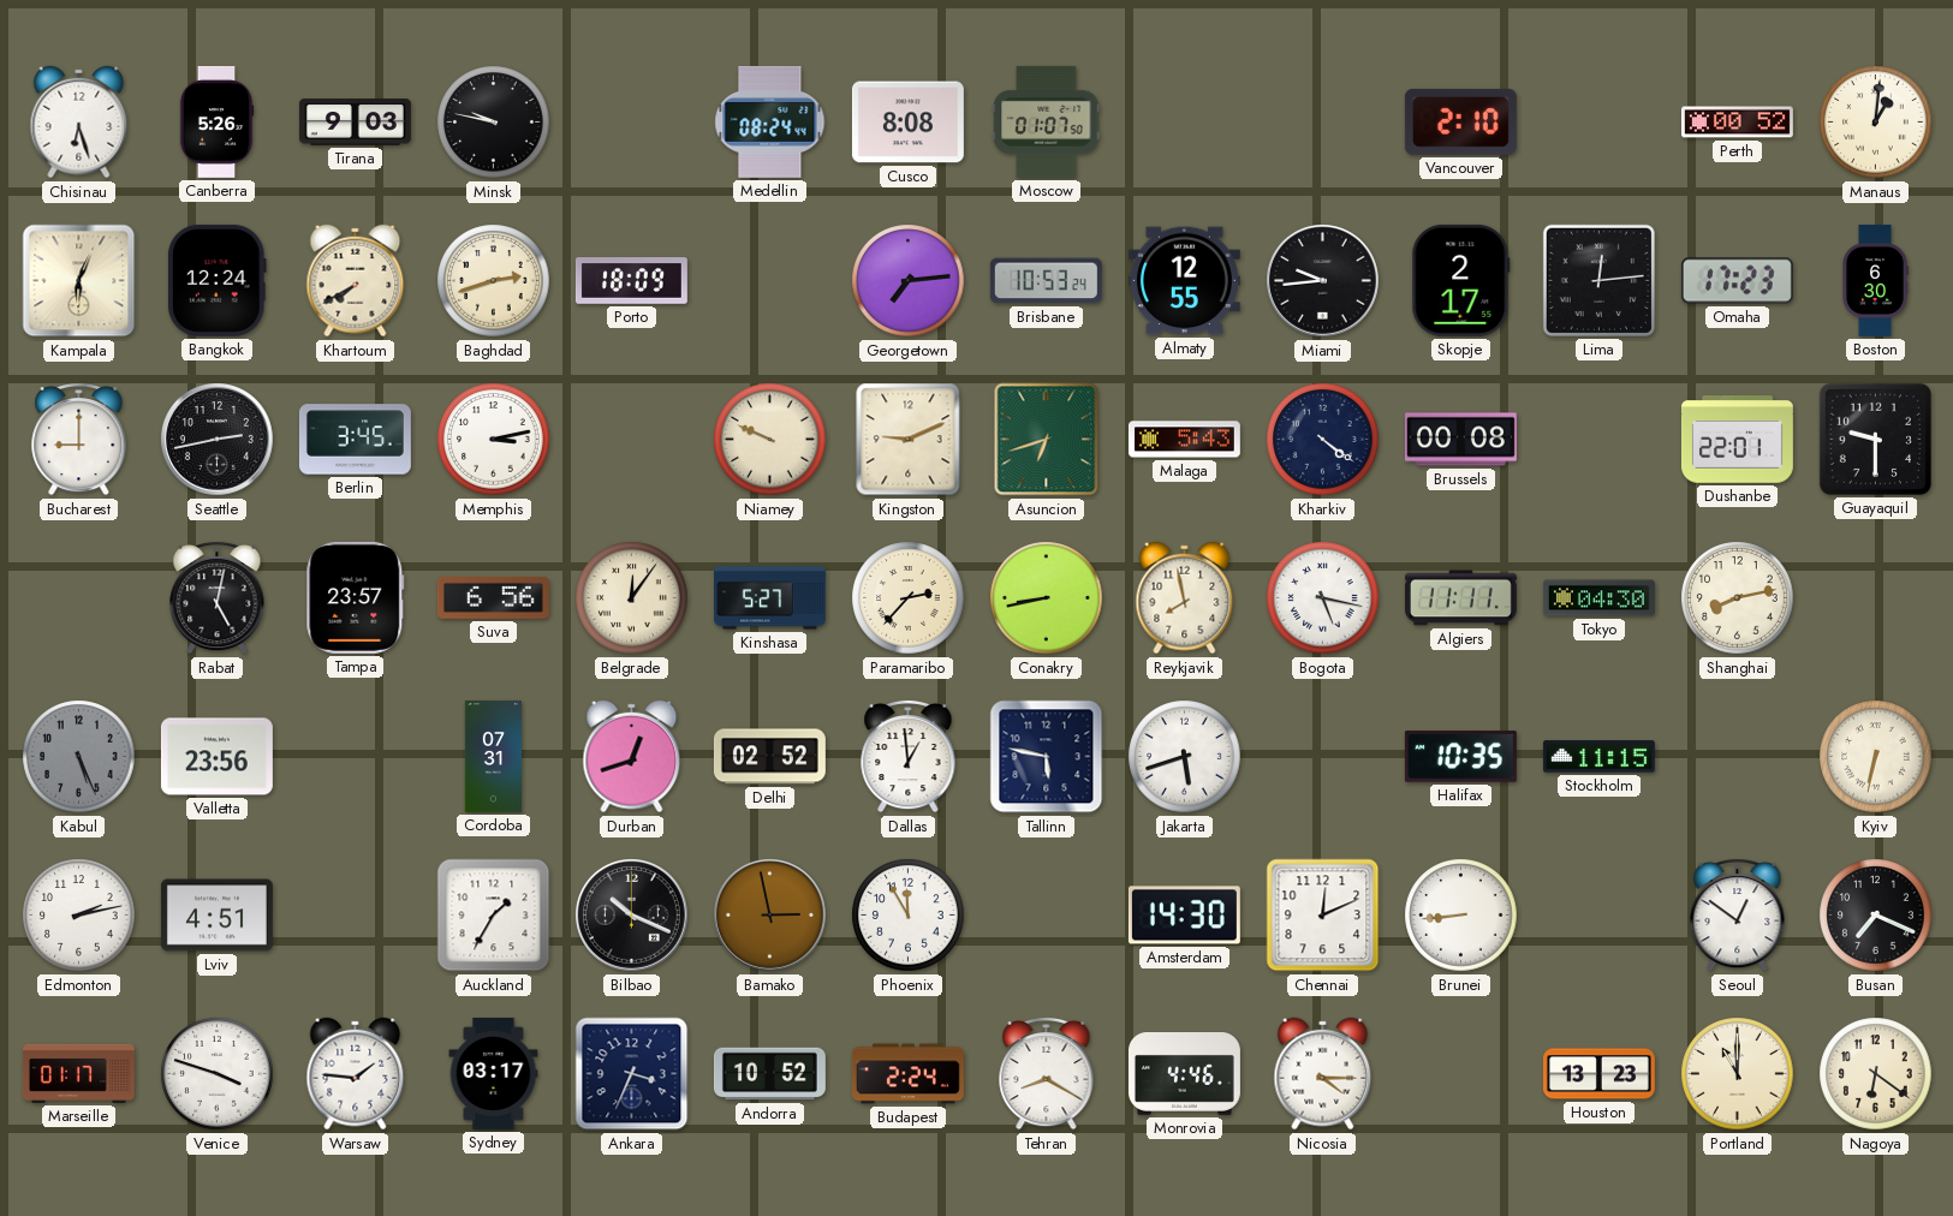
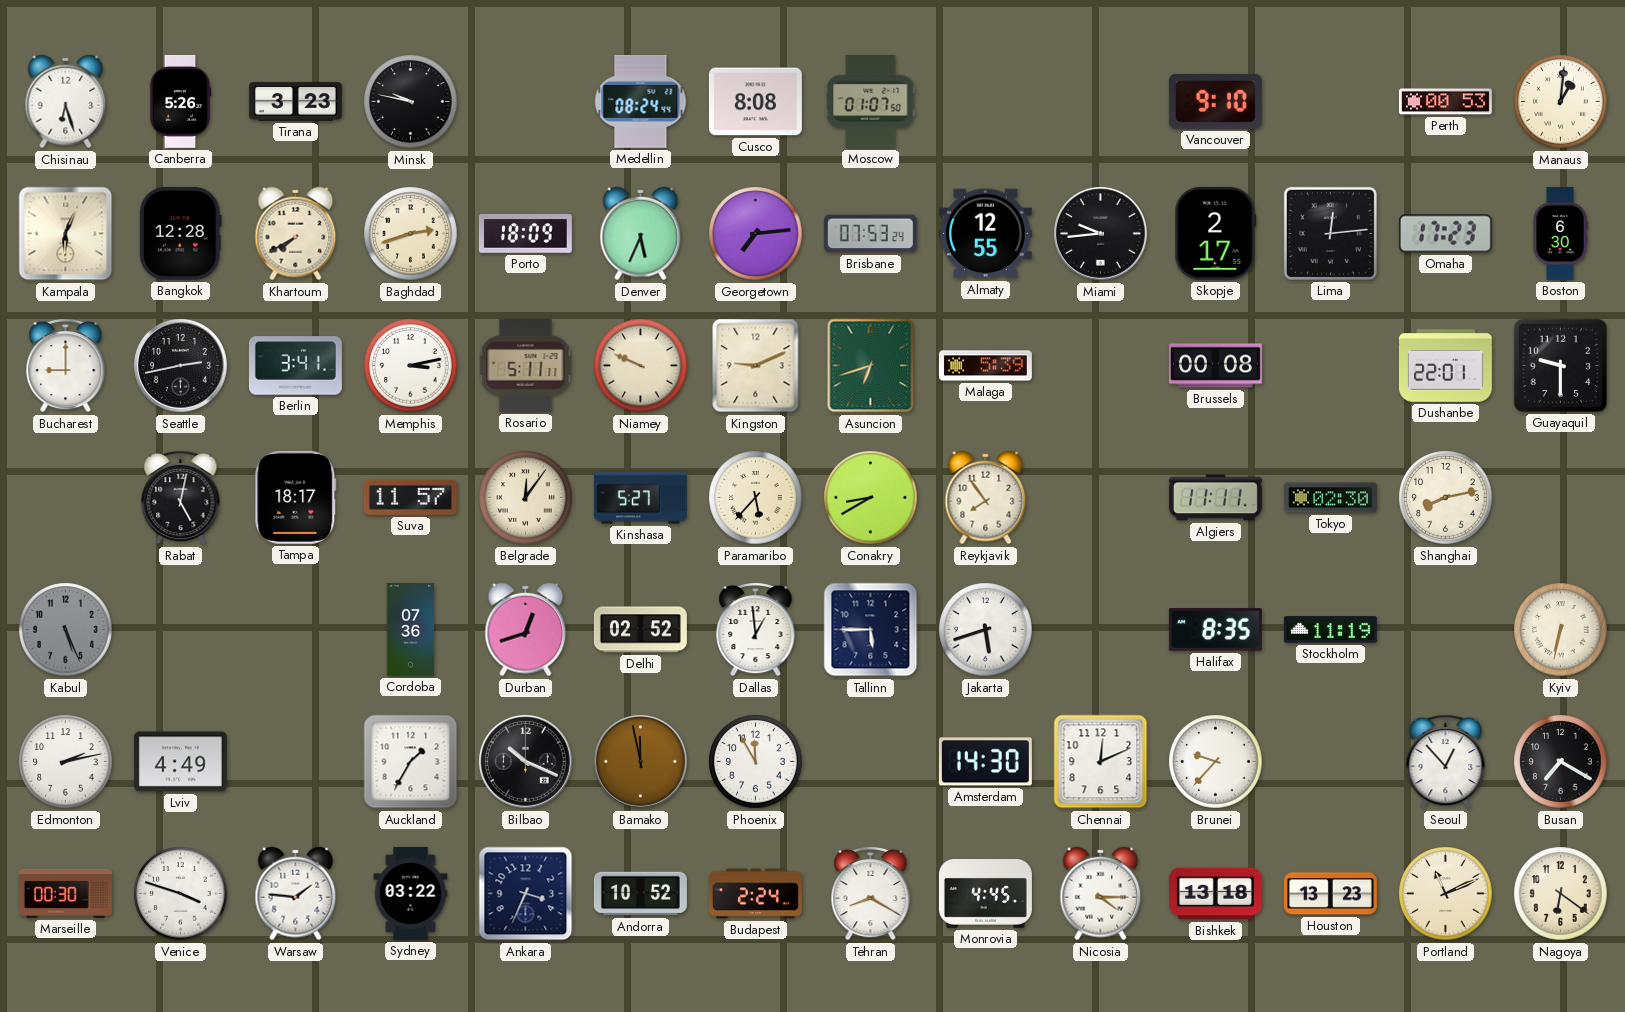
Tirana: 9:03 -> 3:23 (295, 102)
Vancouver: 2:10 -> 9:10 (1215, 101)
Perth: 00:52 -> 00:53 (1445, 102)
Bangkok: 12:24 -> 12:28 (180, 233)
Denver: none -> 5:34 (641, 234)
Brisbane: 10:53 -> 07:53 (870, 234)
Berlin: 3:45 -> 3:41 (295, 366)
Rosario: none -> 5:11 (526, 365)
Malaga: 5:43 -> 5:39 (985, 366)
Kharkiv: 4:21 -> none (1323, 440)
Tampa: 23:57 -> 18:17 (296, 497)
Suva: 6:56 -> 11:57 (410, 497)
Paramaribo: 2:37 -> 5:37 (756, 498)
Conakry: 8:43 -> 8:40 (871, 498)
Reykjavik: 7:58 -> 7:54 (986, 498)
Bogota: 5:17 -> none (1323, 598)
Tokyo: 04:30 -> 02:30 (1330, 498)
Valletta: 23:56 -> none (216, 757)
Cordoba: 07:31 -> 07:36 (410, 629)
Tallinn: 5:47 -> 5:45 (871, 630)
Halifax: 10:35 -> 8:35 (1215, 630)
Stockholm: 11:15 -> 11:19 (1330, 630)
Lviv: 4:51 -> 4:49 (180, 762)
Bamako: 2:58 -> 11:58 (641, 762)
Brunei: 8:44 -> 9:37 (1216, 762)
Seoul: 12:51 -> 12:53 (1446, 761)
Busan: 7:19 -> 7:20 (1561, 762)
Marseille: 01:17 -> 00:30 (65, 893)
Sydney: 03:17 -> 03:22 (411, 893)
Monrovia: 4:46 -> 4:45 (985, 894)
Bishkek: none -> 13:18 (1215, 894)
Portland: 11:00 -> 11:11 (1446, 894)
